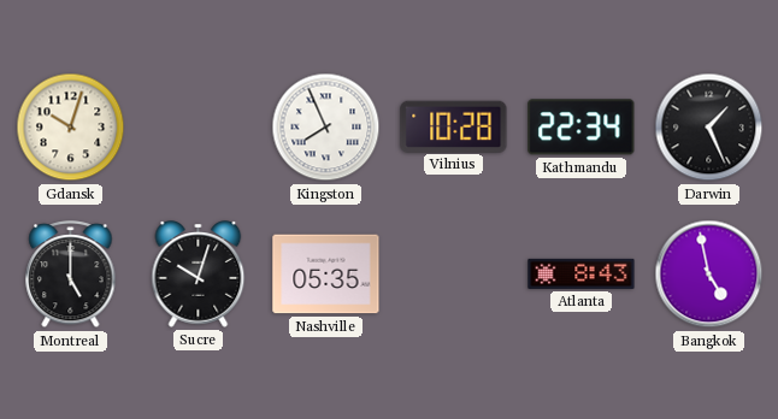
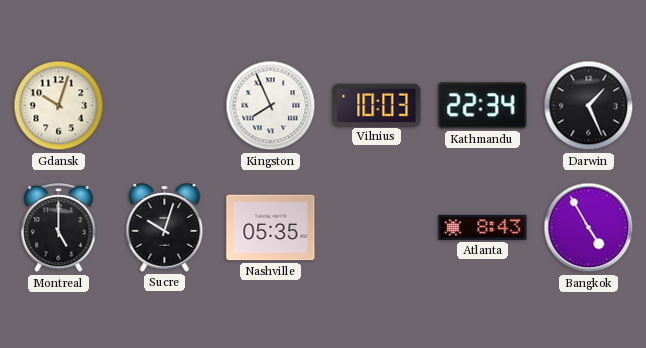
Vilnius: 10:28 -> 10:03 (377, 105)
Bangkok: 4:58 -> 4:55 (589, 228)
